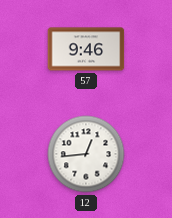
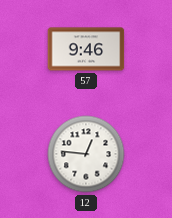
12: 12:44 -> 12:46 (86, 154)
